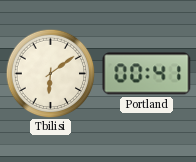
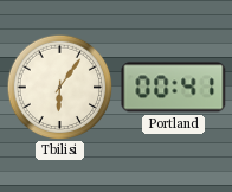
Tbilisi: 6:09 -> 6:06 (59, 87)
